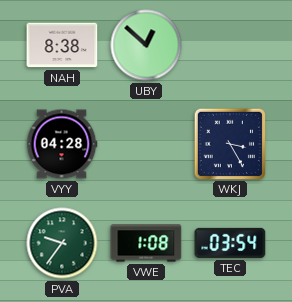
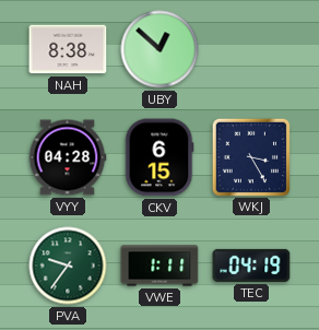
CKV: none -> 6:15 (159, 157)
VWE: 1:08 -> 1:11 (159, 266)
TEC: 03:54 -> 04:19 (251, 266)
